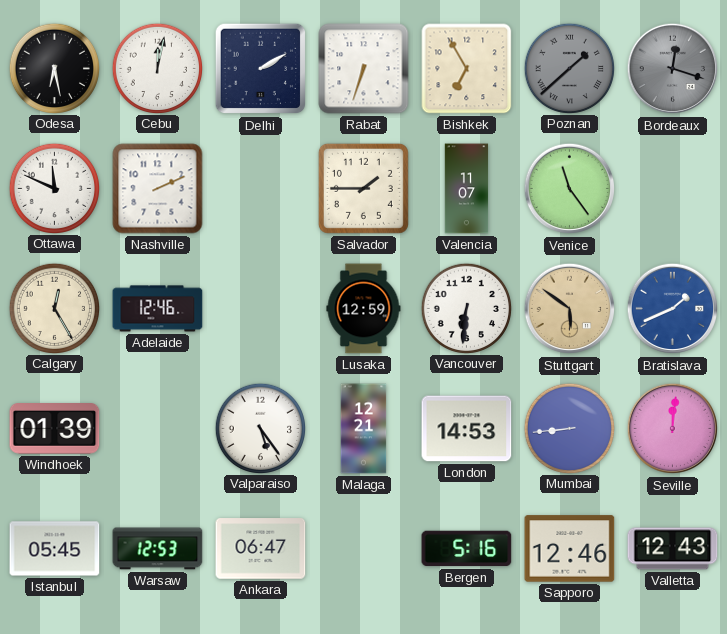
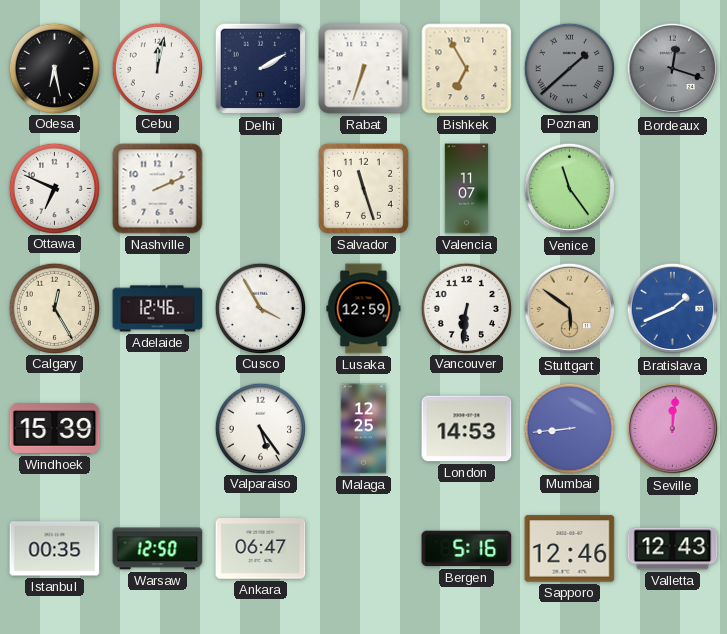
Ottawa: 11:49 -> 6:49 (54, 188)
Salvador: 1:45 -> 11:27 (363, 188)
Cusco: none -> 3:55 (260, 308)
Windhoek: 01:39 -> 15:39 (55, 429)
Malaga: 12:21 -> 12:25 (364, 429)
Istanbul: 05:45 -> 00:35 (55, 549)
Warsaw: 12:53 -> 12:50 (158, 549)
